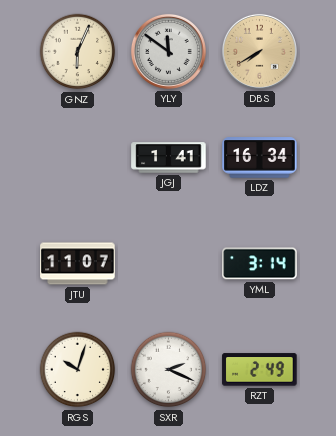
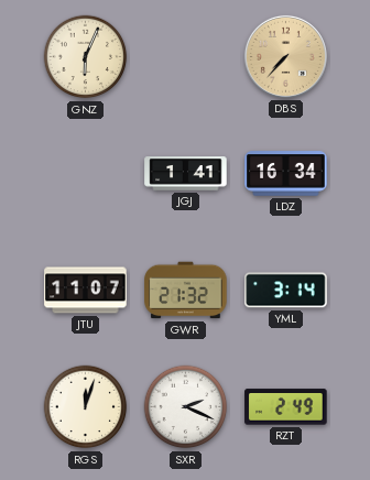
YLY: 11:51 -> none (168, 51)
DBS: 7:40 -> 7:37 (285, 56)
GWR: none -> 21:32 (186, 291)
RGS: 10:03 -> 12:03 (86, 407)
